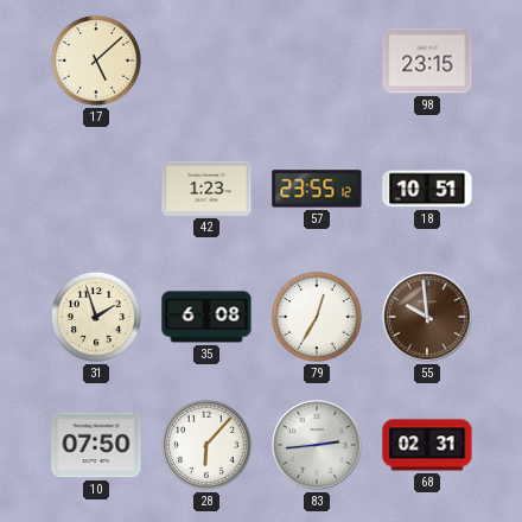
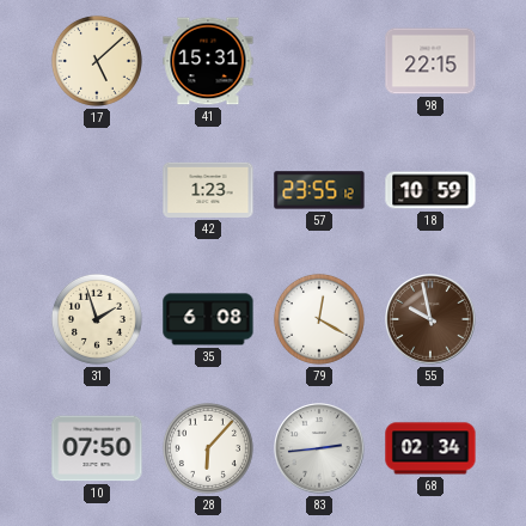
41: none -> 15:31 (208, 61)
98: 23:15 -> 22:15 (430, 61)
18: 10:51 -> 10:59 (430, 190)
79: 12:35 -> 12:20 (319, 319)
55: 9:59 -> 9:58 (430, 319)
68: 02:31 -> 02:34 (430, 448)
